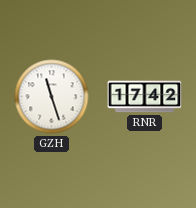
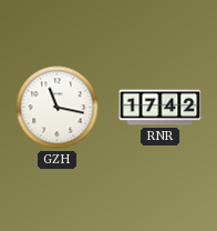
GZH: 11:27 -> 11:17 (58, 108)
